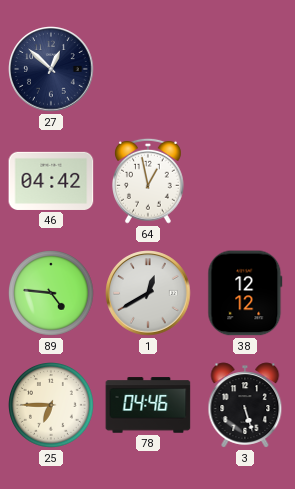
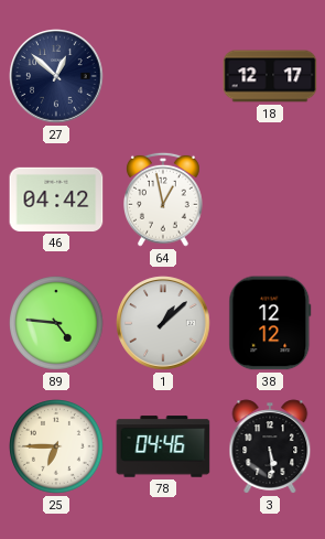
18: none -> 12:17 (270, 76)
1: 12:40 -> 1:08 (163, 323)
3: 5:27 -> 5:29 (270, 446)
